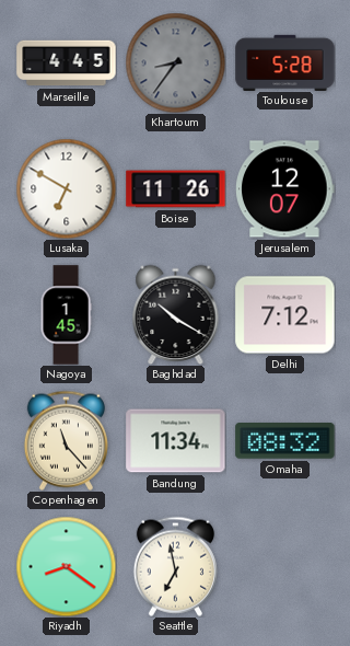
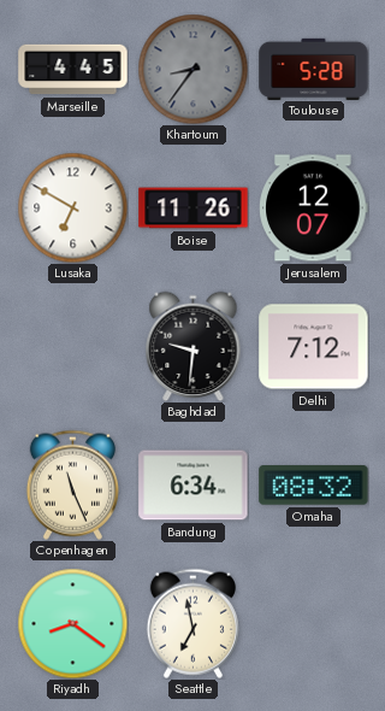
Nagoya: 1:45 -> none (66, 315)
Baghdad: 10:20 -> 9:31 (194, 346)
Copenhagen: 11:23 -> 11:26 (72, 484)
Bandung: 11:34 -> 6:34 (194, 486)
